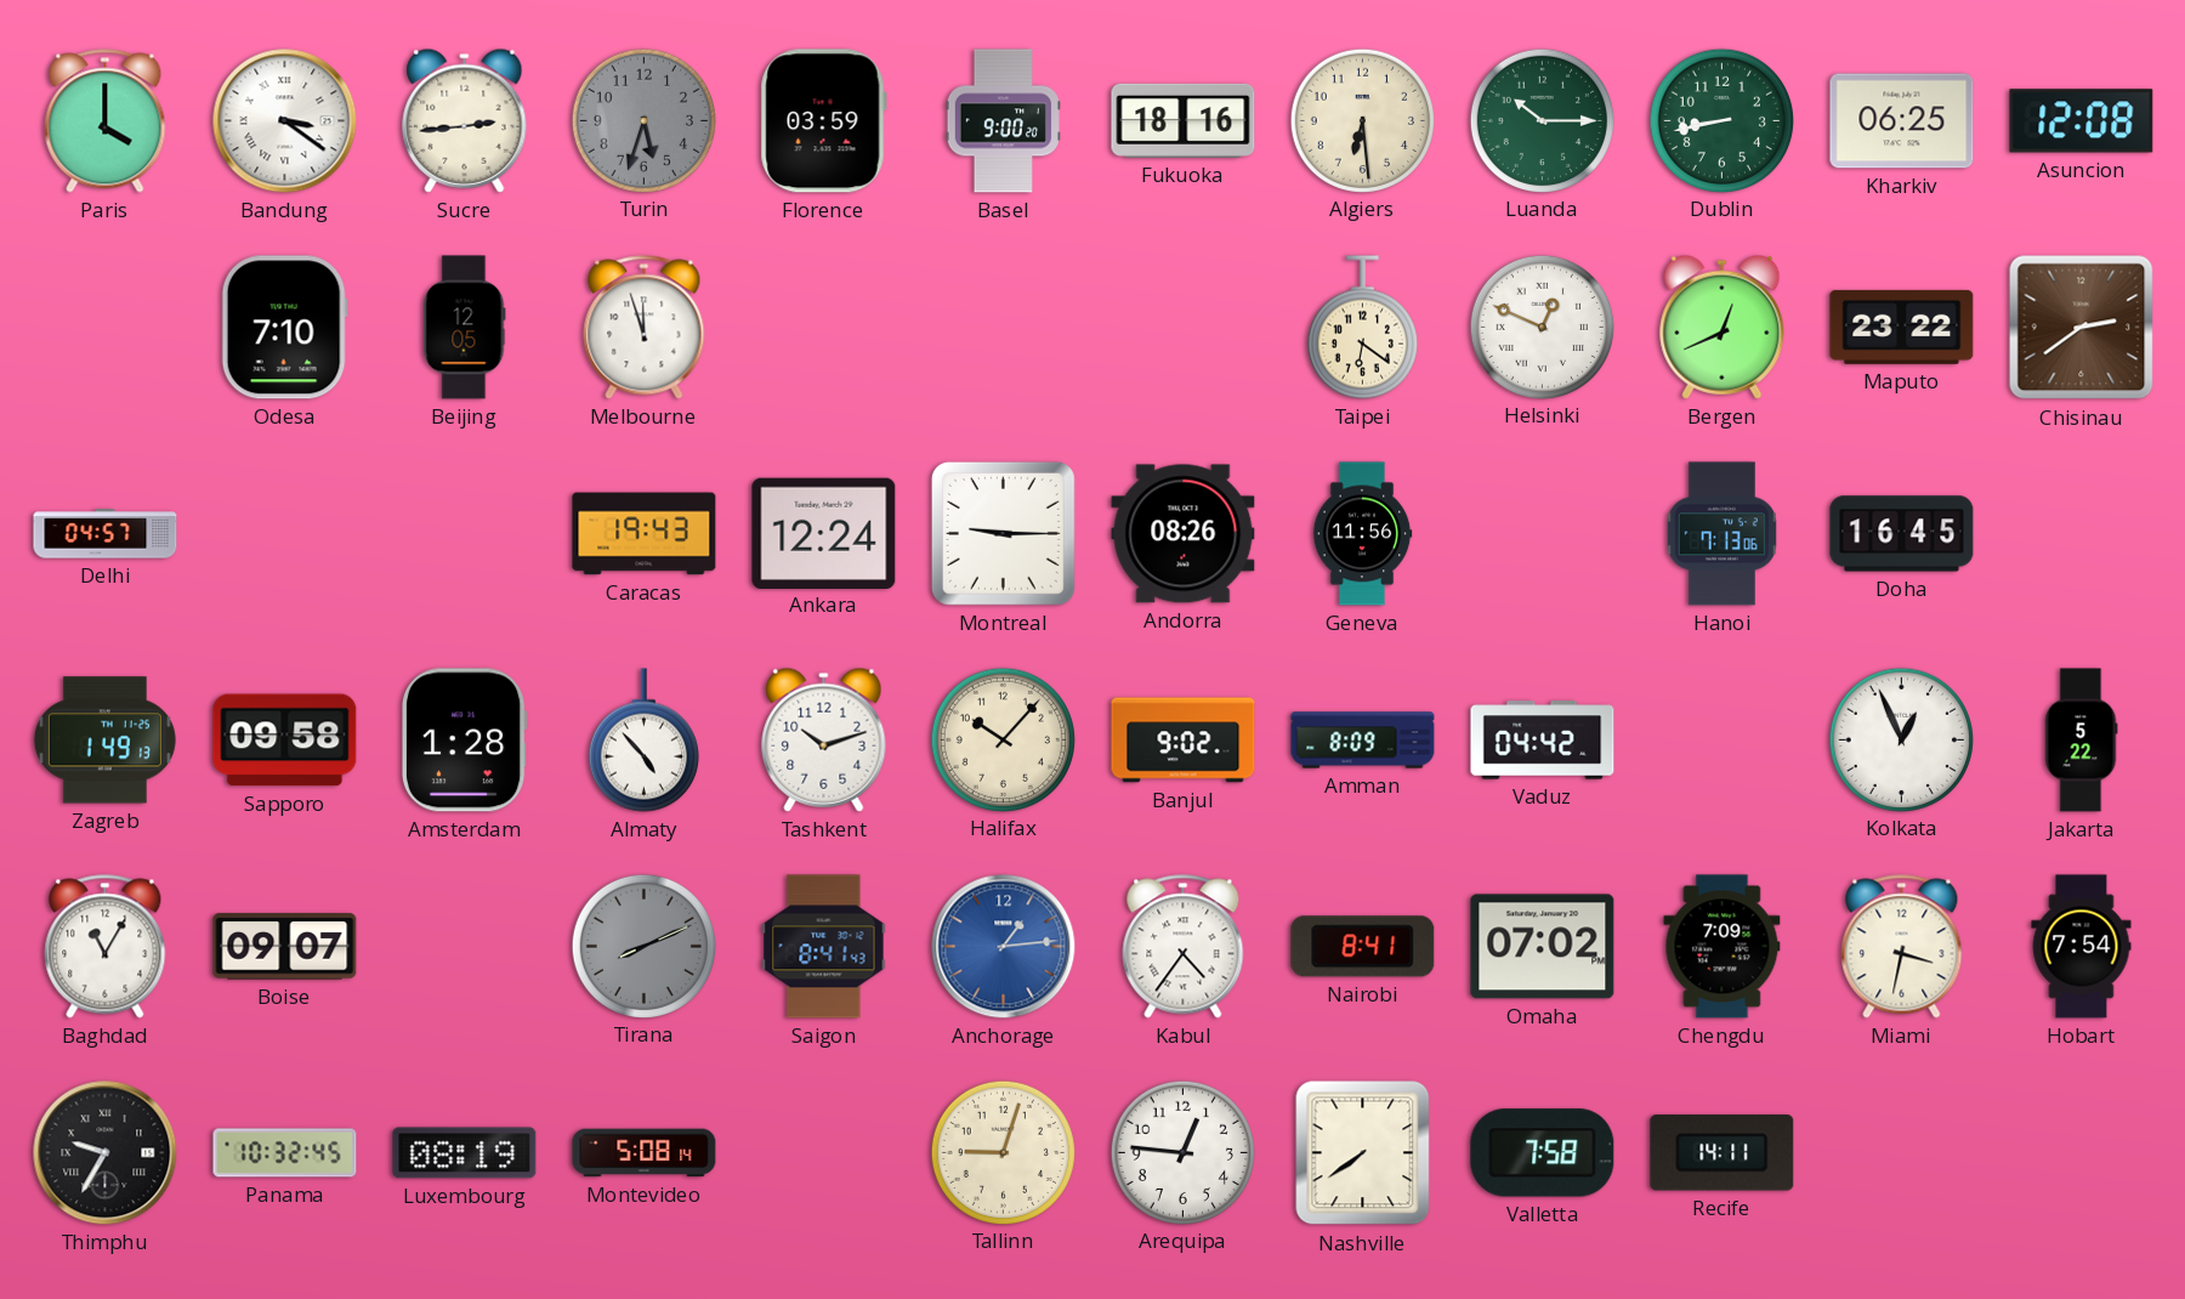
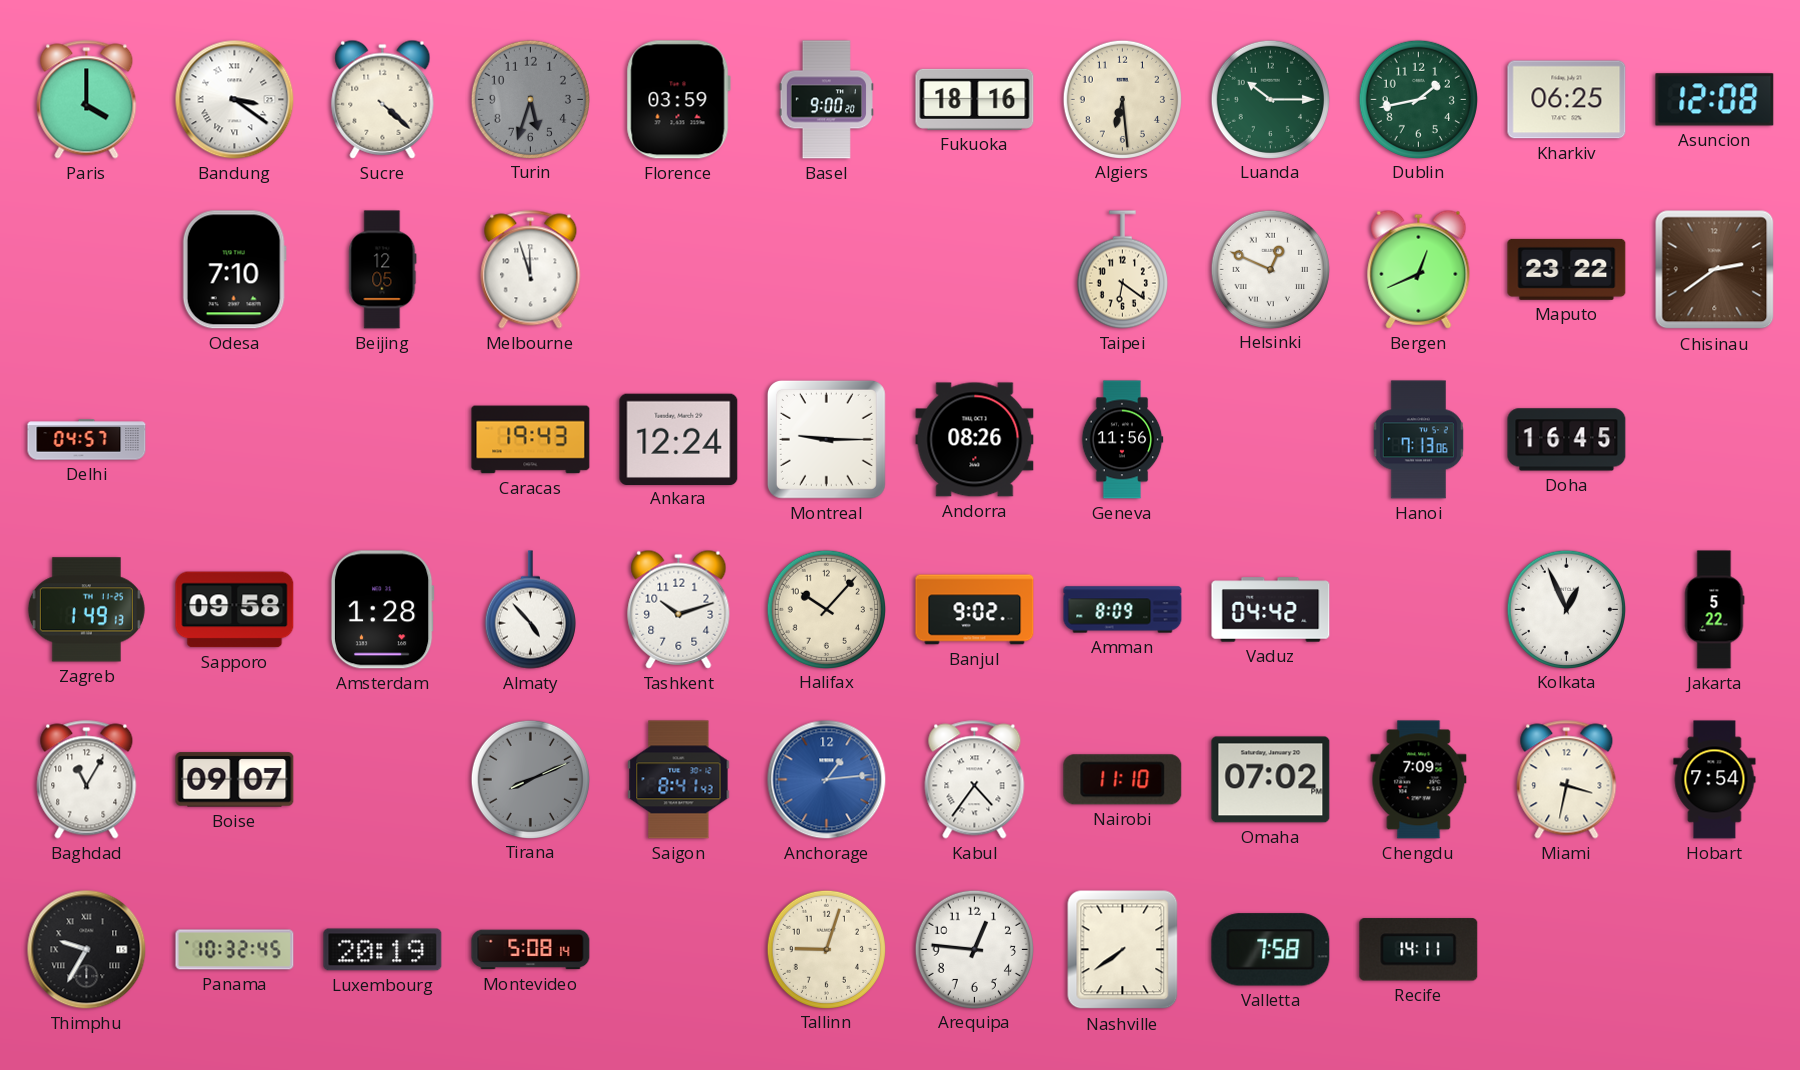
Sucre: 2:44 -> 4:22 (383, 99)
Dublin: 8:43 -> 1:43 (1418, 99)
Nairobi: 8:41 -> 11:10 (1123, 780)
Luxembourg: 08:19 -> 20:19 (383, 950)
